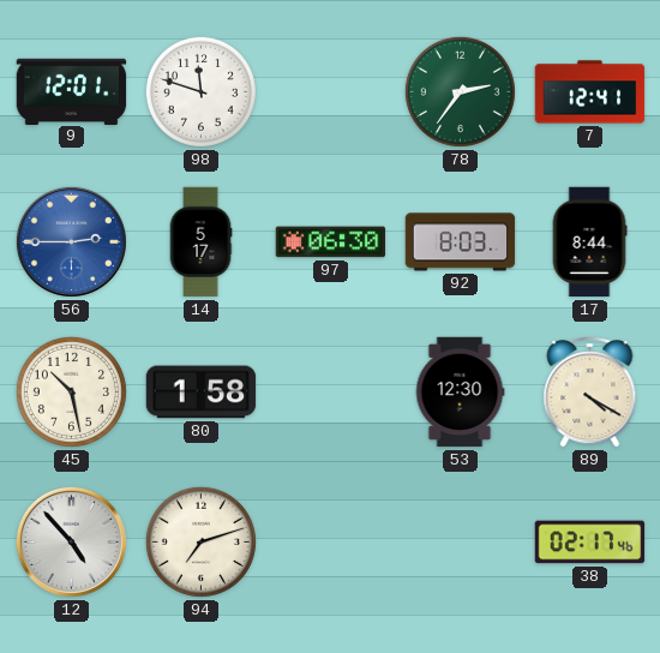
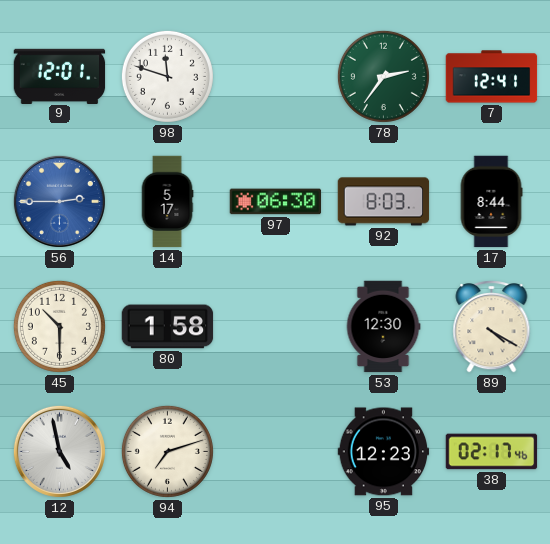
45: 10:28 -> 10:30 (59, 326)
12: 4:53 -> 4:58 (59, 451)
95: none -> 12:23 (384, 452)
